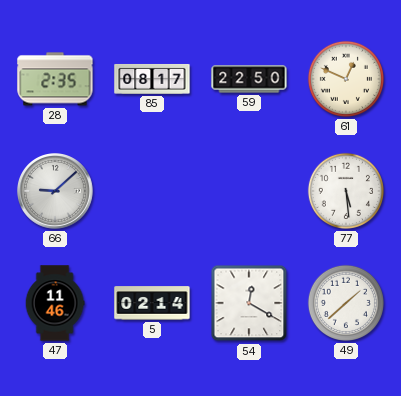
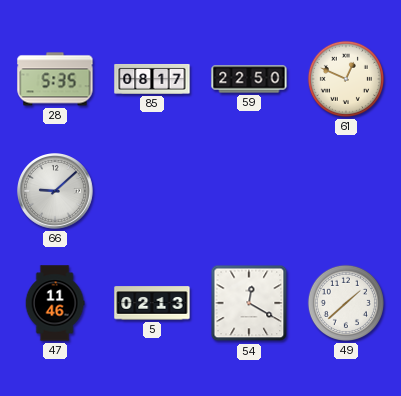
28: 2:35 -> 5:35 (55, 79)
77: 5:29 -> none (346, 191)
5: 02:14 -> 02:13 (152, 303)
